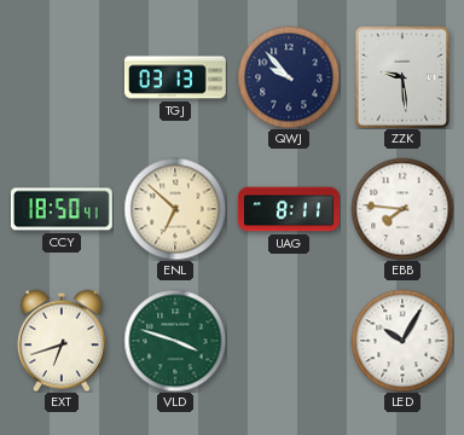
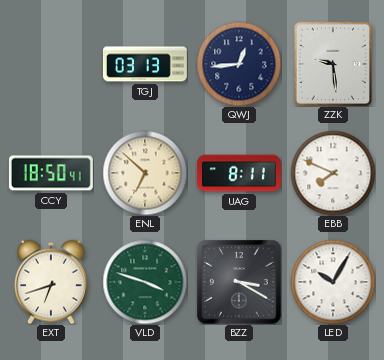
QWJ: 9:53 -> 12:44 (239, 64)
EBB: 7:46 -> 7:49 (333, 173)
BZZ: none -> 3:20 (239, 282)
